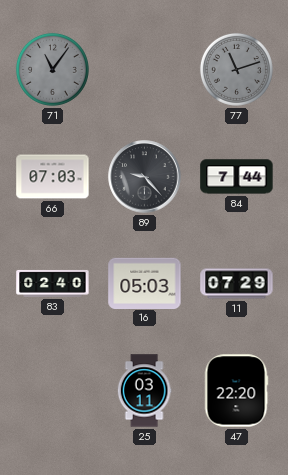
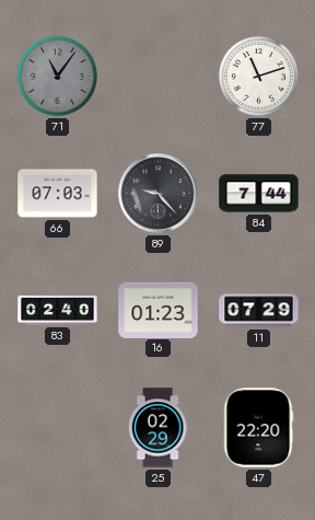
77 dial: grey -> white (258, 76)
16: 05:03 -> 01:23 (159, 310)
25: 03:11 -> 02:29 (157, 428)
